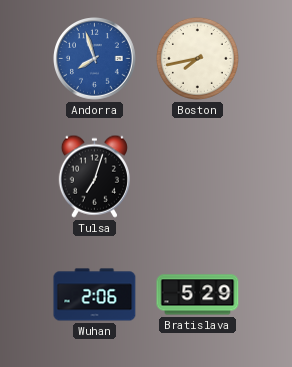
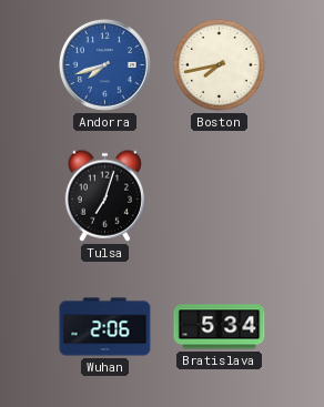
Andorra: 7:57 -> 7:42 (105, 65)
Bratislava: 5:29 -> 5:34 (220, 327)
